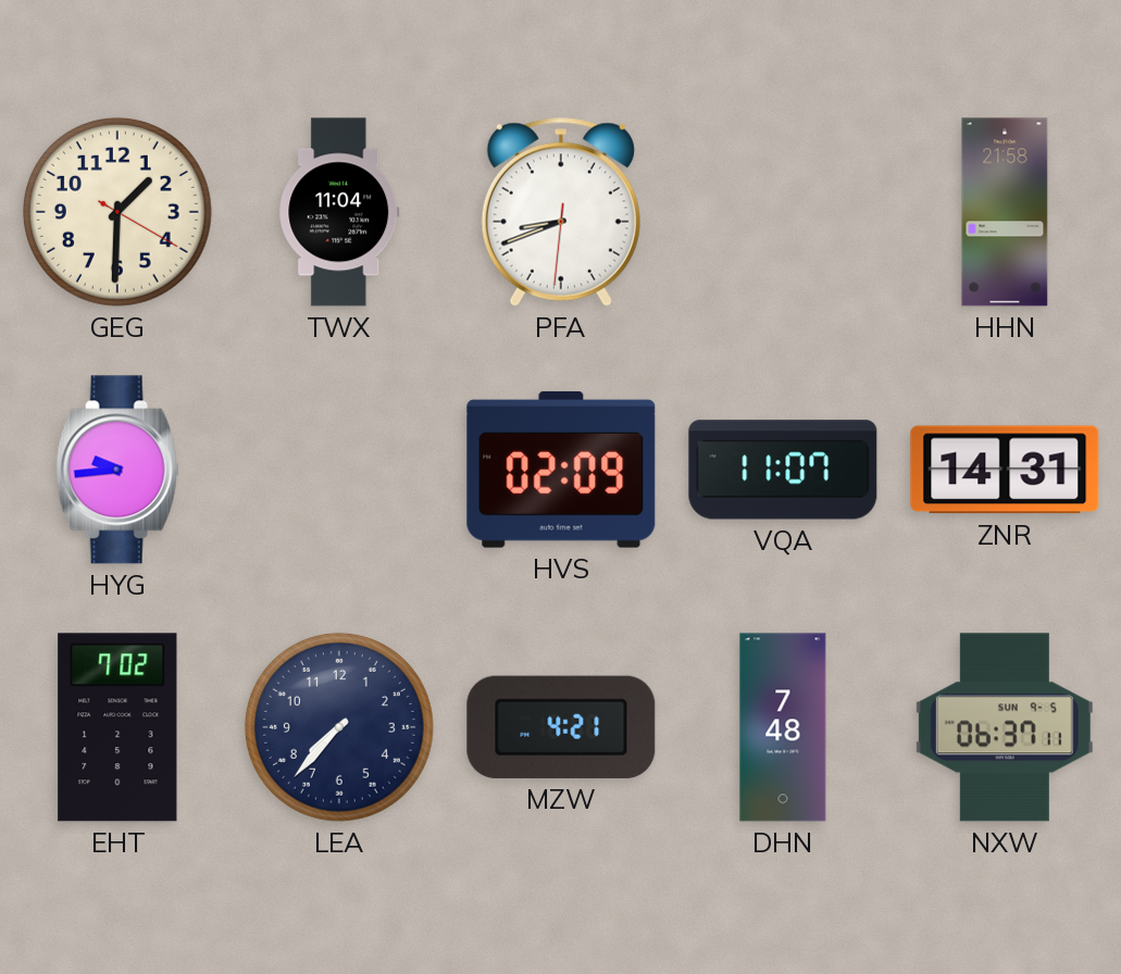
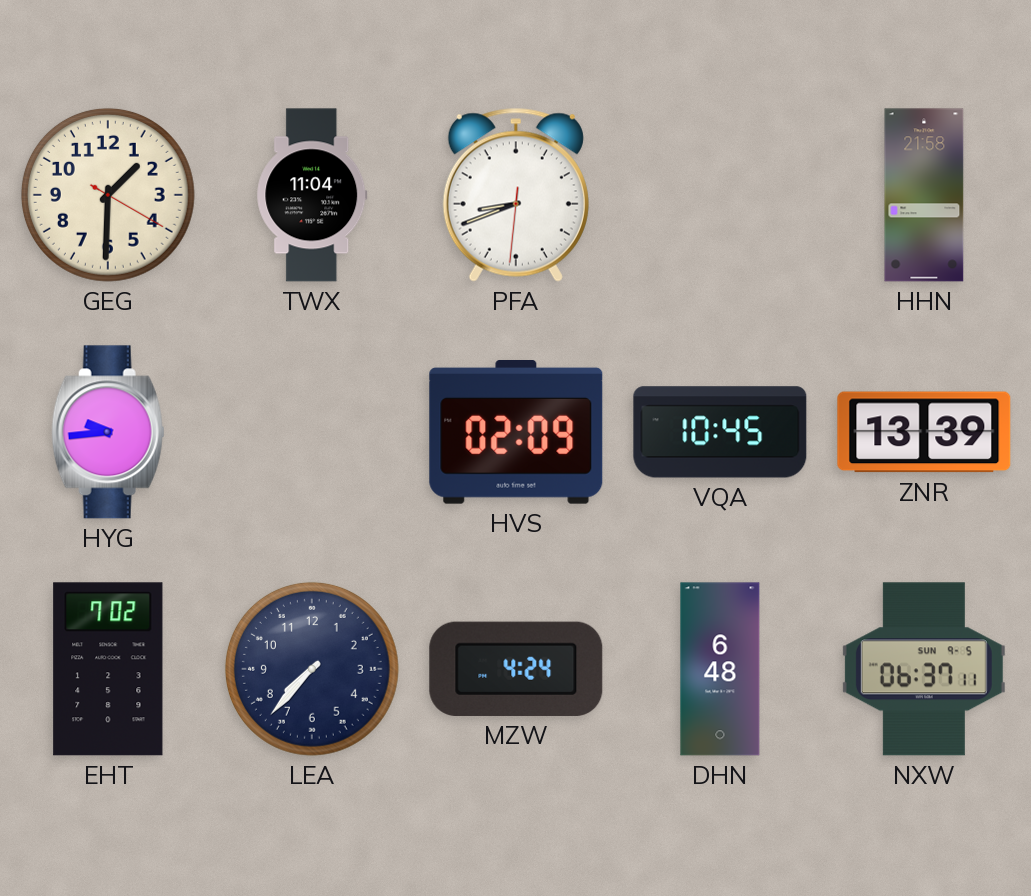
VQA: 11:07 -> 10:45 (720, 432)
ZNR: 14:31 -> 13:39 (924, 432)
MZW: 4:21 -> 4:24 (516, 669)
DHN: 7:48 -> 6:48 (720, 669)
